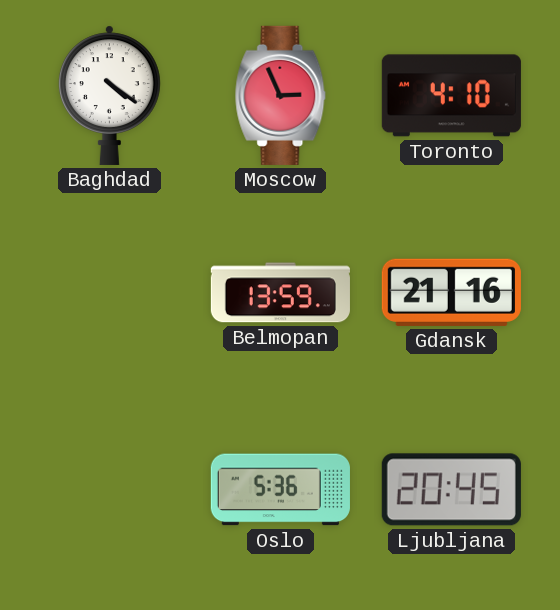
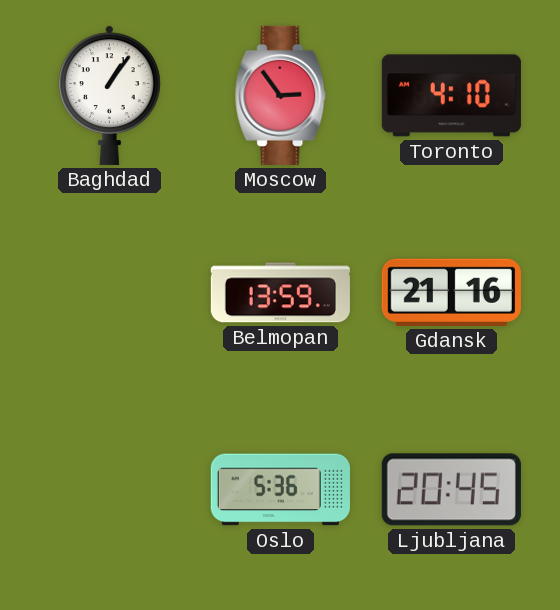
Baghdad: 4:21 -> 1:06 (109, 95)
Moscow: 2:56 -> 2:54 (281, 95)
